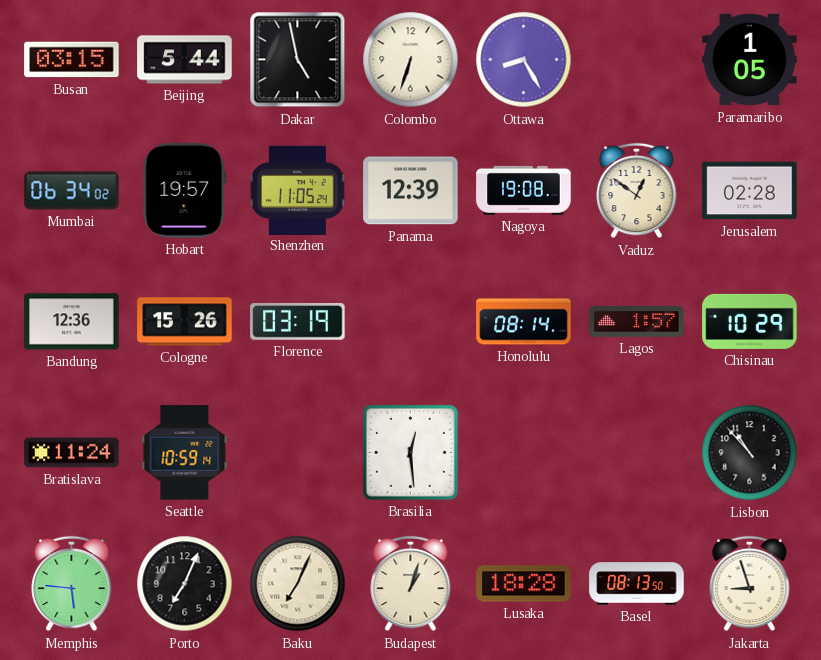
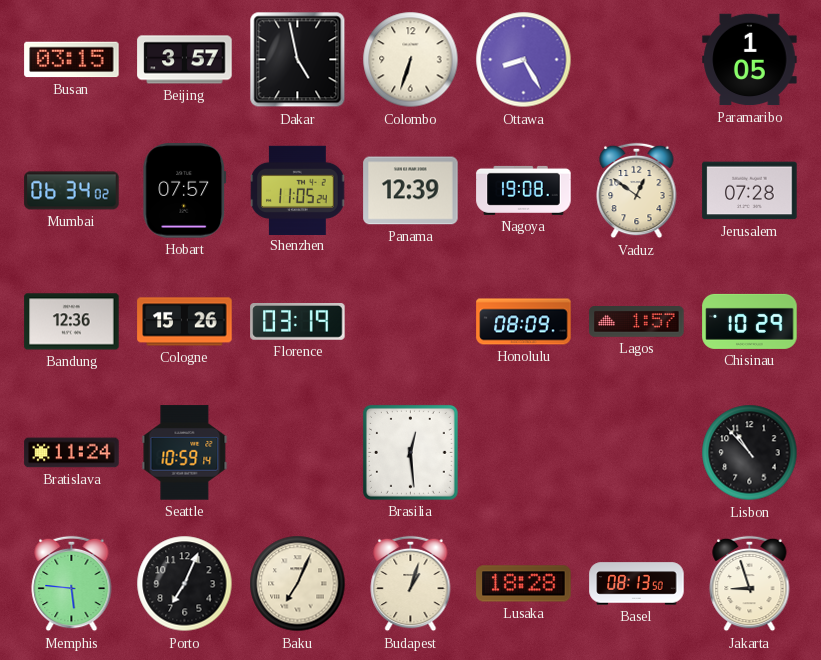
Beijing: 5:44 -> 3:57 (185, 60)
Hobart: 19:57 -> 07:57 (185, 191)
Jerusalem: 02:28 -> 07:28 (750, 191)
Honolulu: 08:14 -> 08:09 (524, 322)
